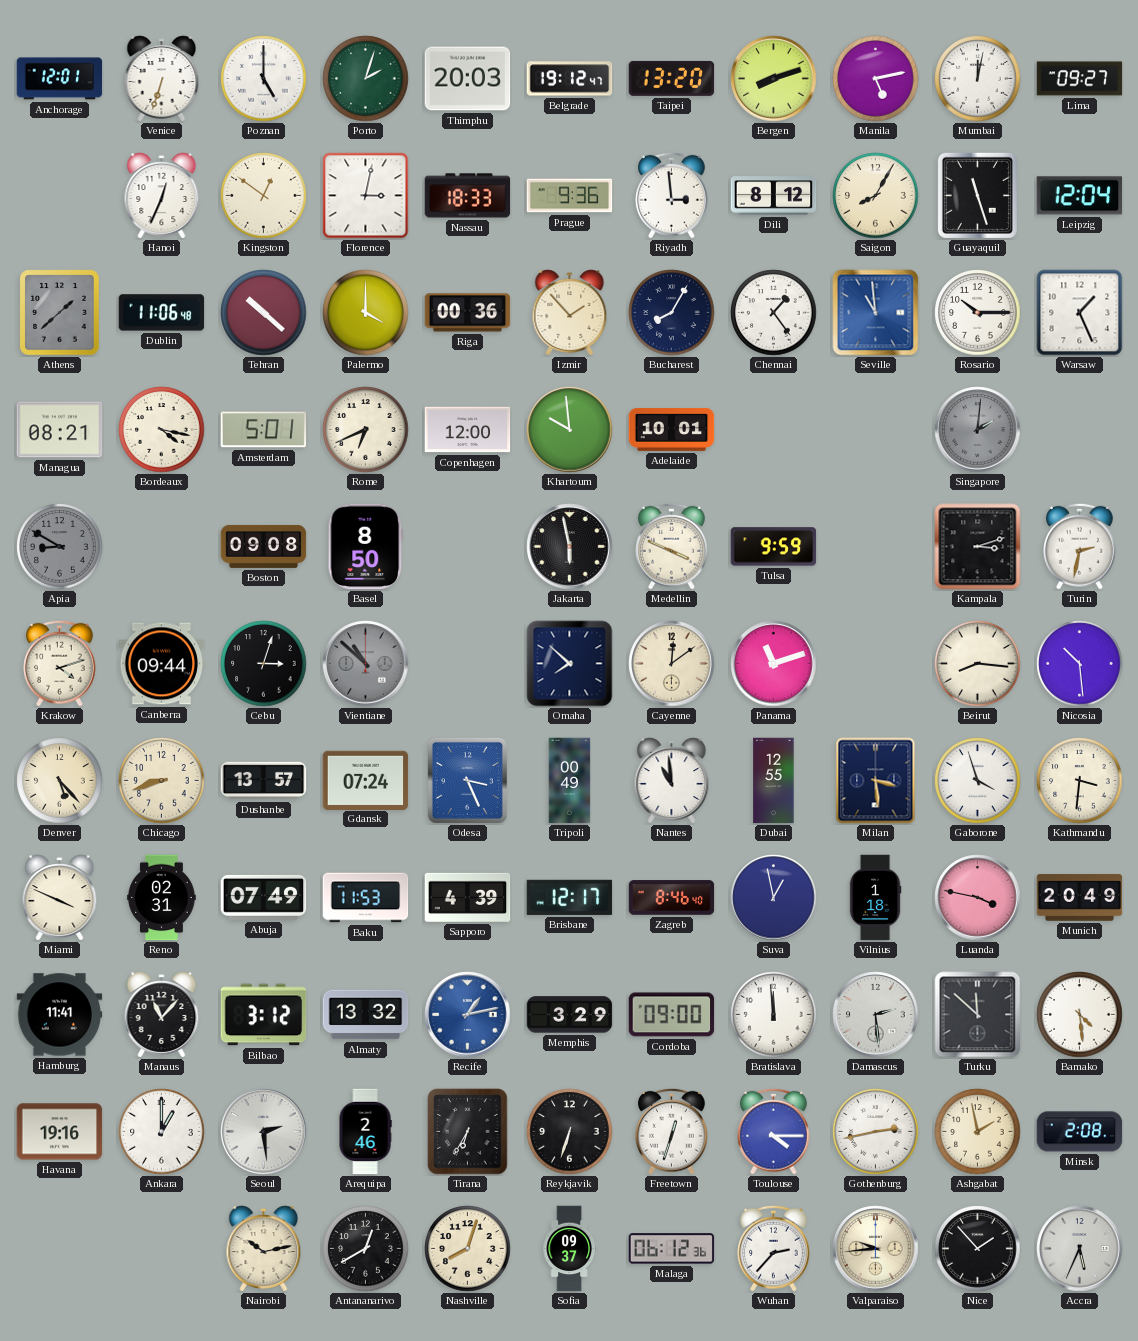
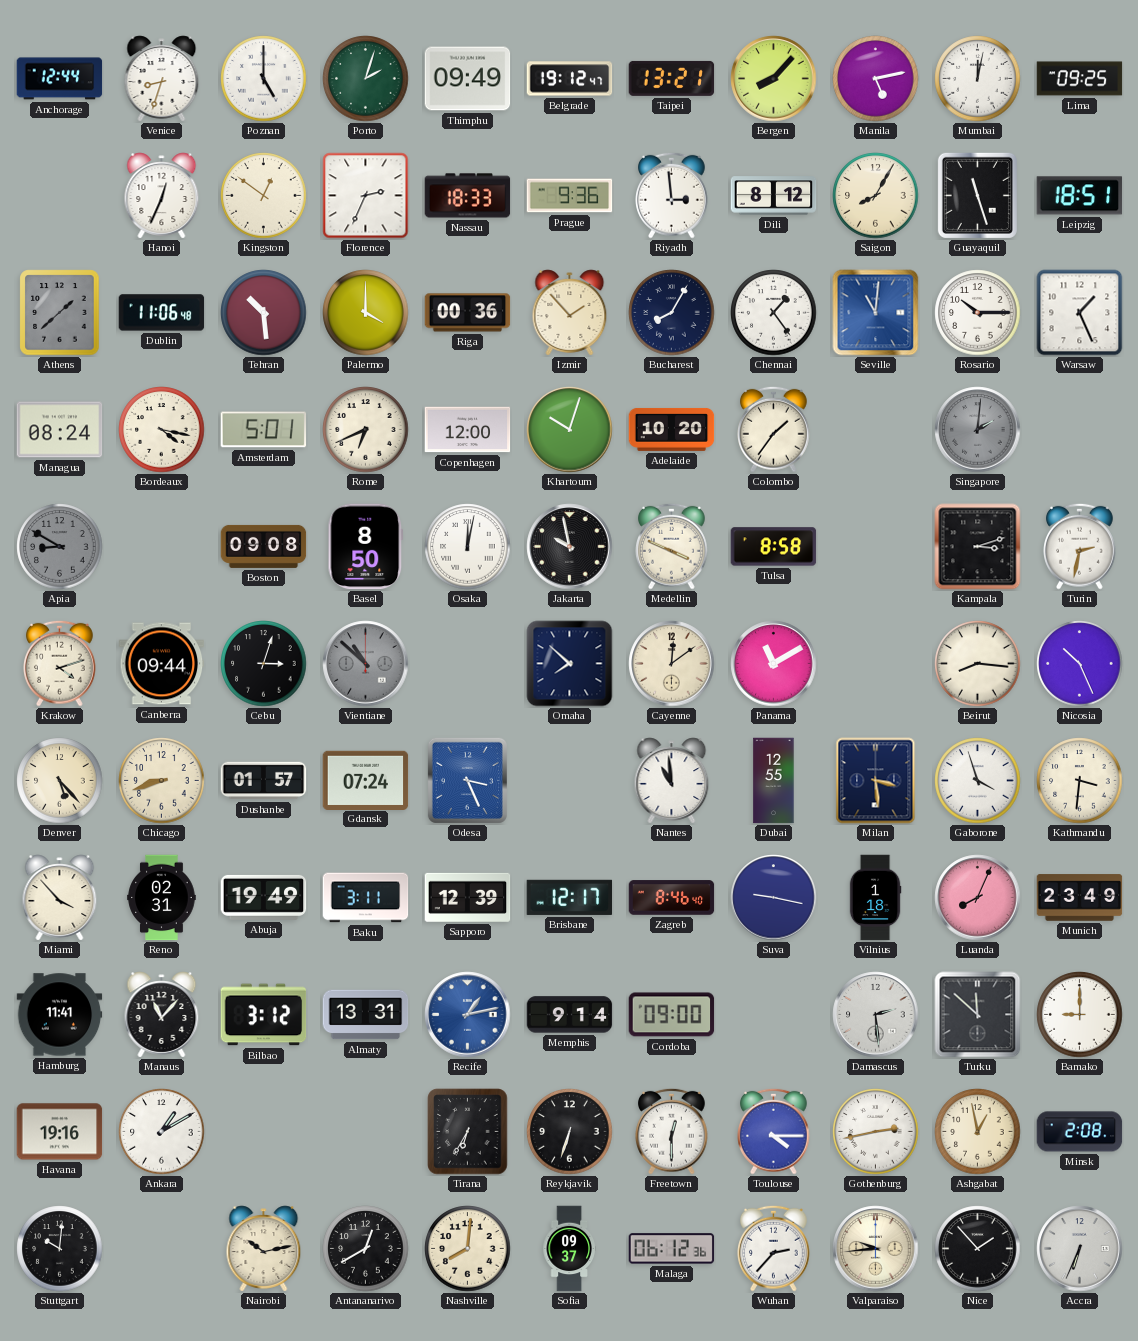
Anchorage: 12:01 -> 12:44 (60, 79)
Venice: 6:33 -> 8:33 (162, 79)
Thimphu: 20:03 -> 09:49 (468, 79)
Taipei: 13:20 -> 13:21 (672, 78)
Bergen: 8:12 -> 8:07 (774, 79)
Lima: 09:27 -> 09:25 (1080, 79)
Florence: 3:02 -> 2:34 (366, 196)
Leipzig: 12:04 -> 18:51 (1080, 196)
Tehran: 10:22 -> 10:29 (264, 313)
Seville: 10:59 -> 11:01 (876, 313)
Managua: 08:21 -> 08:24 (60, 430)
Khartoum: 9:59 -> 10:03 (570, 430)
Adelaide: 10:01 -> 10:20 (672, 429)
Colombo: none -> 1:36 (774, 429)
Osaka: none -> 12:02 (468, 547)
Jakarta: 5:58 -> 9:58 (570, 547)
Tulsa: 9:59 -> 8:58 (774, 547)
Panama: 11:12 -> 11:10 (774, 664)
Nicosia: 10:29 -> 10:26 (1080, 664)
Dushanbe: 13:57 -> 01:57 (264, 781)
Tripoli: 00:49 -> none (570, 781)
Miami: 3:49 -> 3:53 (60, 898)
Abuja: 07:49 -> 19:49 (264, 897)
Baku: 11:53 -> 3:11 (366, 898)
Sapporo: 4:39 -> 12:39 (468, 897)
Suva: 12:58 -> 9:17 (774, 898)
Luanda: 3:47 -> 8:04 (978, 898)
Munich: 20:49 -> 23:49 (1080, 898)
Almaty: 13:32 -> 13:31 (366, 1015)
Memphis: 3:29 -> 9:14 (570, 1015)
Bratislava: 11:59 -> none (774, 1015)
Bamako: 4:29 -> 9:00 (1080, 1015)
Ankara: 1:00 -> 1:10 (162, 1132)
Seoul: 2:29 -> none (264, 1132)
Arequipa: 2:46 -> none (365, 1132)
Freetown: 12:33 -> 12:30 (672, 1131)
Ashgabat: 1:58 -> 12:58 (978, 1132)
Stuttgart: none -> 10:01 (60, 1249)
Nashville: 8:03 -> 8:01 (468, 1249)
Accra: 5:34 -> 6:34 (1080, 1249)
